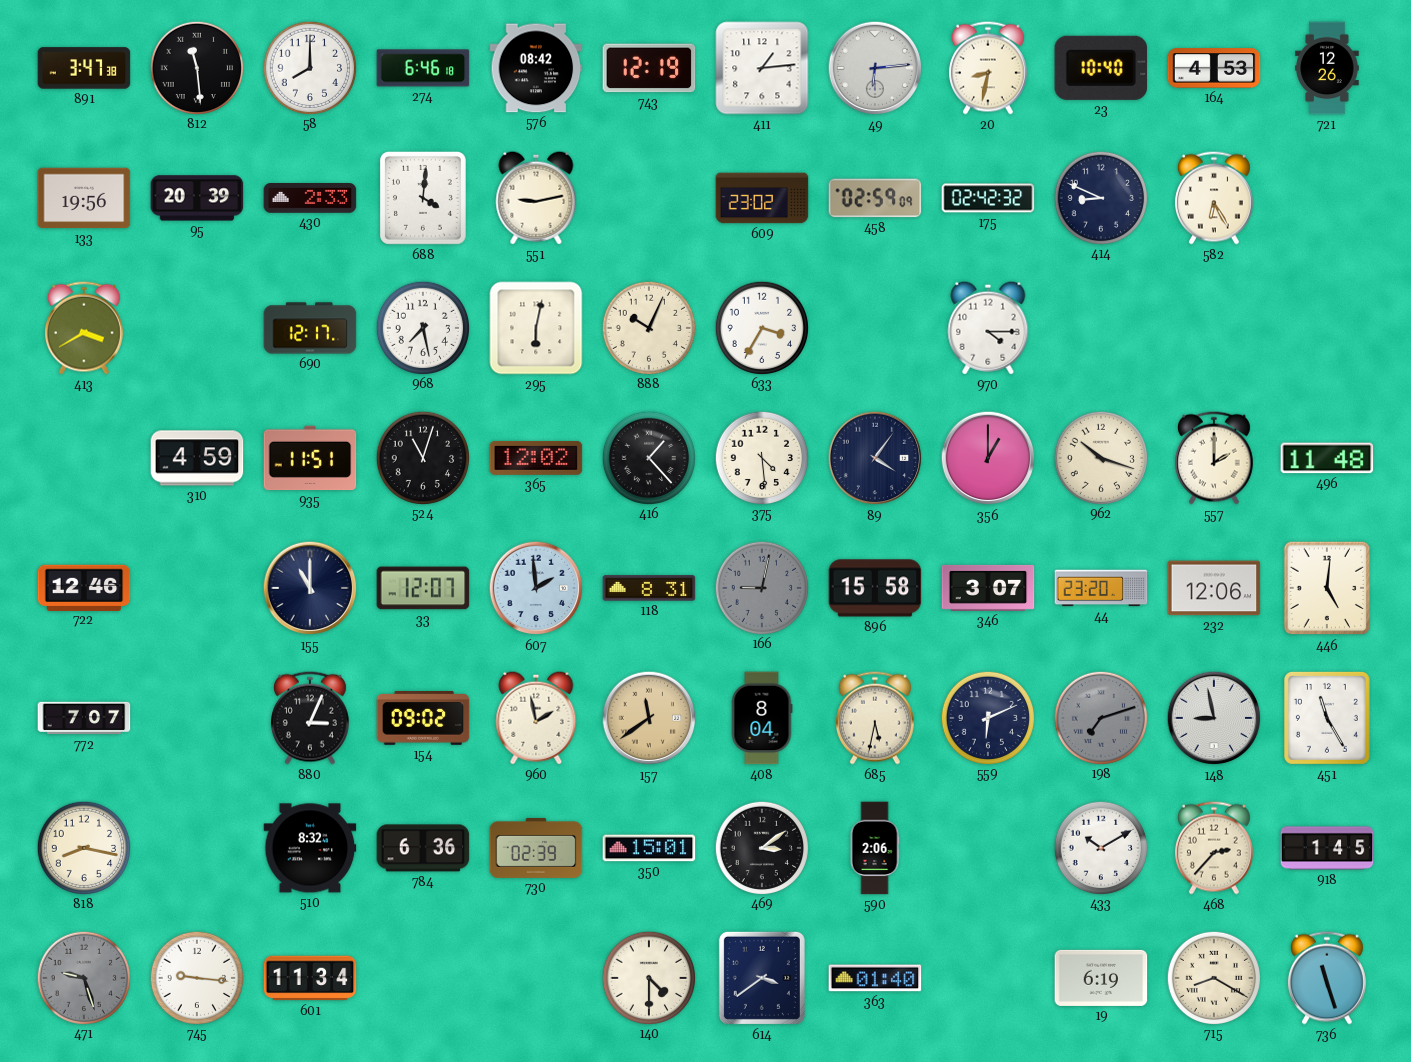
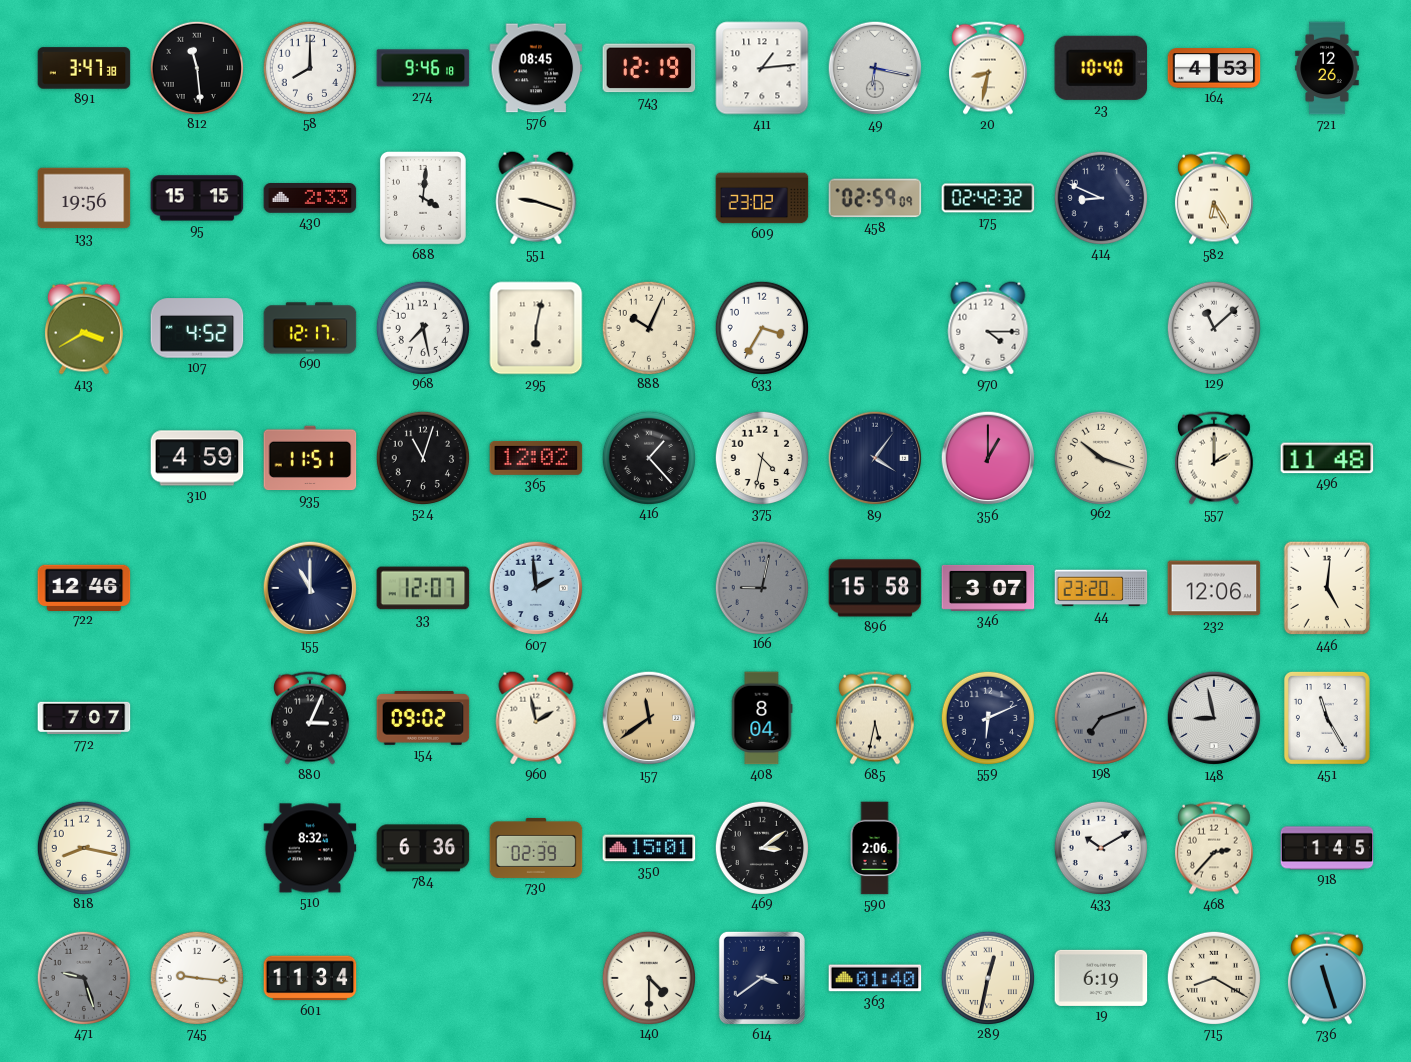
274: 6:46 -> 9:46 (423, 68)
576: 08:42 -> 08:45 (536, 68)
49: 6:14 -> 6:17 (875, 68)
95: 20:39 -> 15:15 (197, 198)
551: 9:13 -> 9:18 (536, 198)
107: none -> 4:52 (197, 328)
129: none -> 11:08 (1213, 327)
375: 4:29 -> 4:32 (761, 457)
118: 8:31 -> none (649, 588)
289: none -> 12:32 (987, 977)
